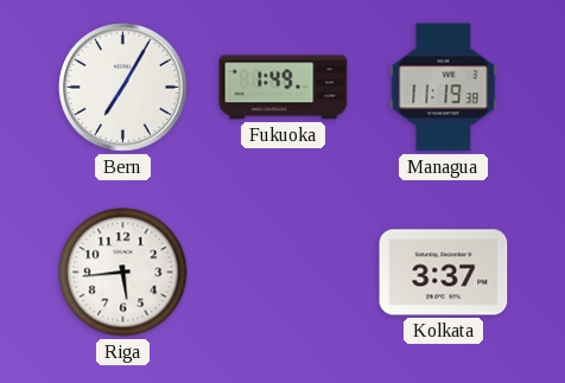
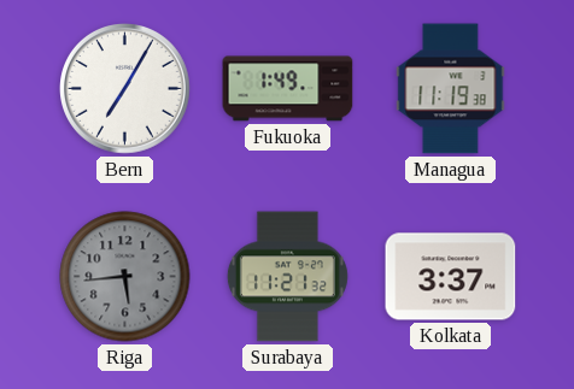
Riga dial: white -> grey (125, 277)
Surabaya: none -> 11:21 (287, 277)
